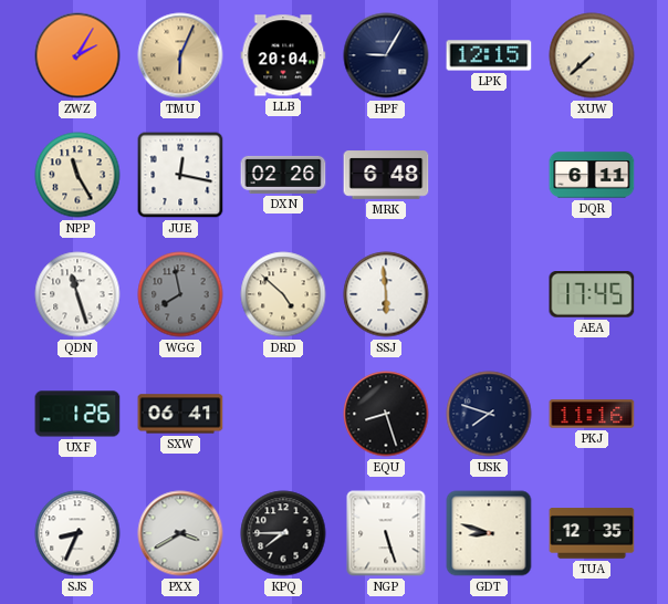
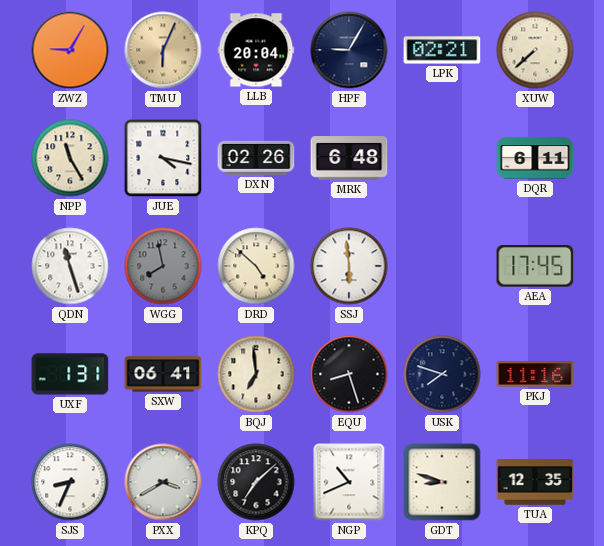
ZWZ: 2:05 -> 9:05 (70, 50)
LPK: 12:15 -> 02:21 (442, 50)
JUE: 12:17 -> 4:17 (163, 158)
UXF: 1:26 -> 1:31 (70, 374)
BQJ: none -> 6:59 (256, 374)
KPQ: 7:45 -> 7:08 (256, 482)
NGP: 5:27 -> 10:41 (349, 482)
